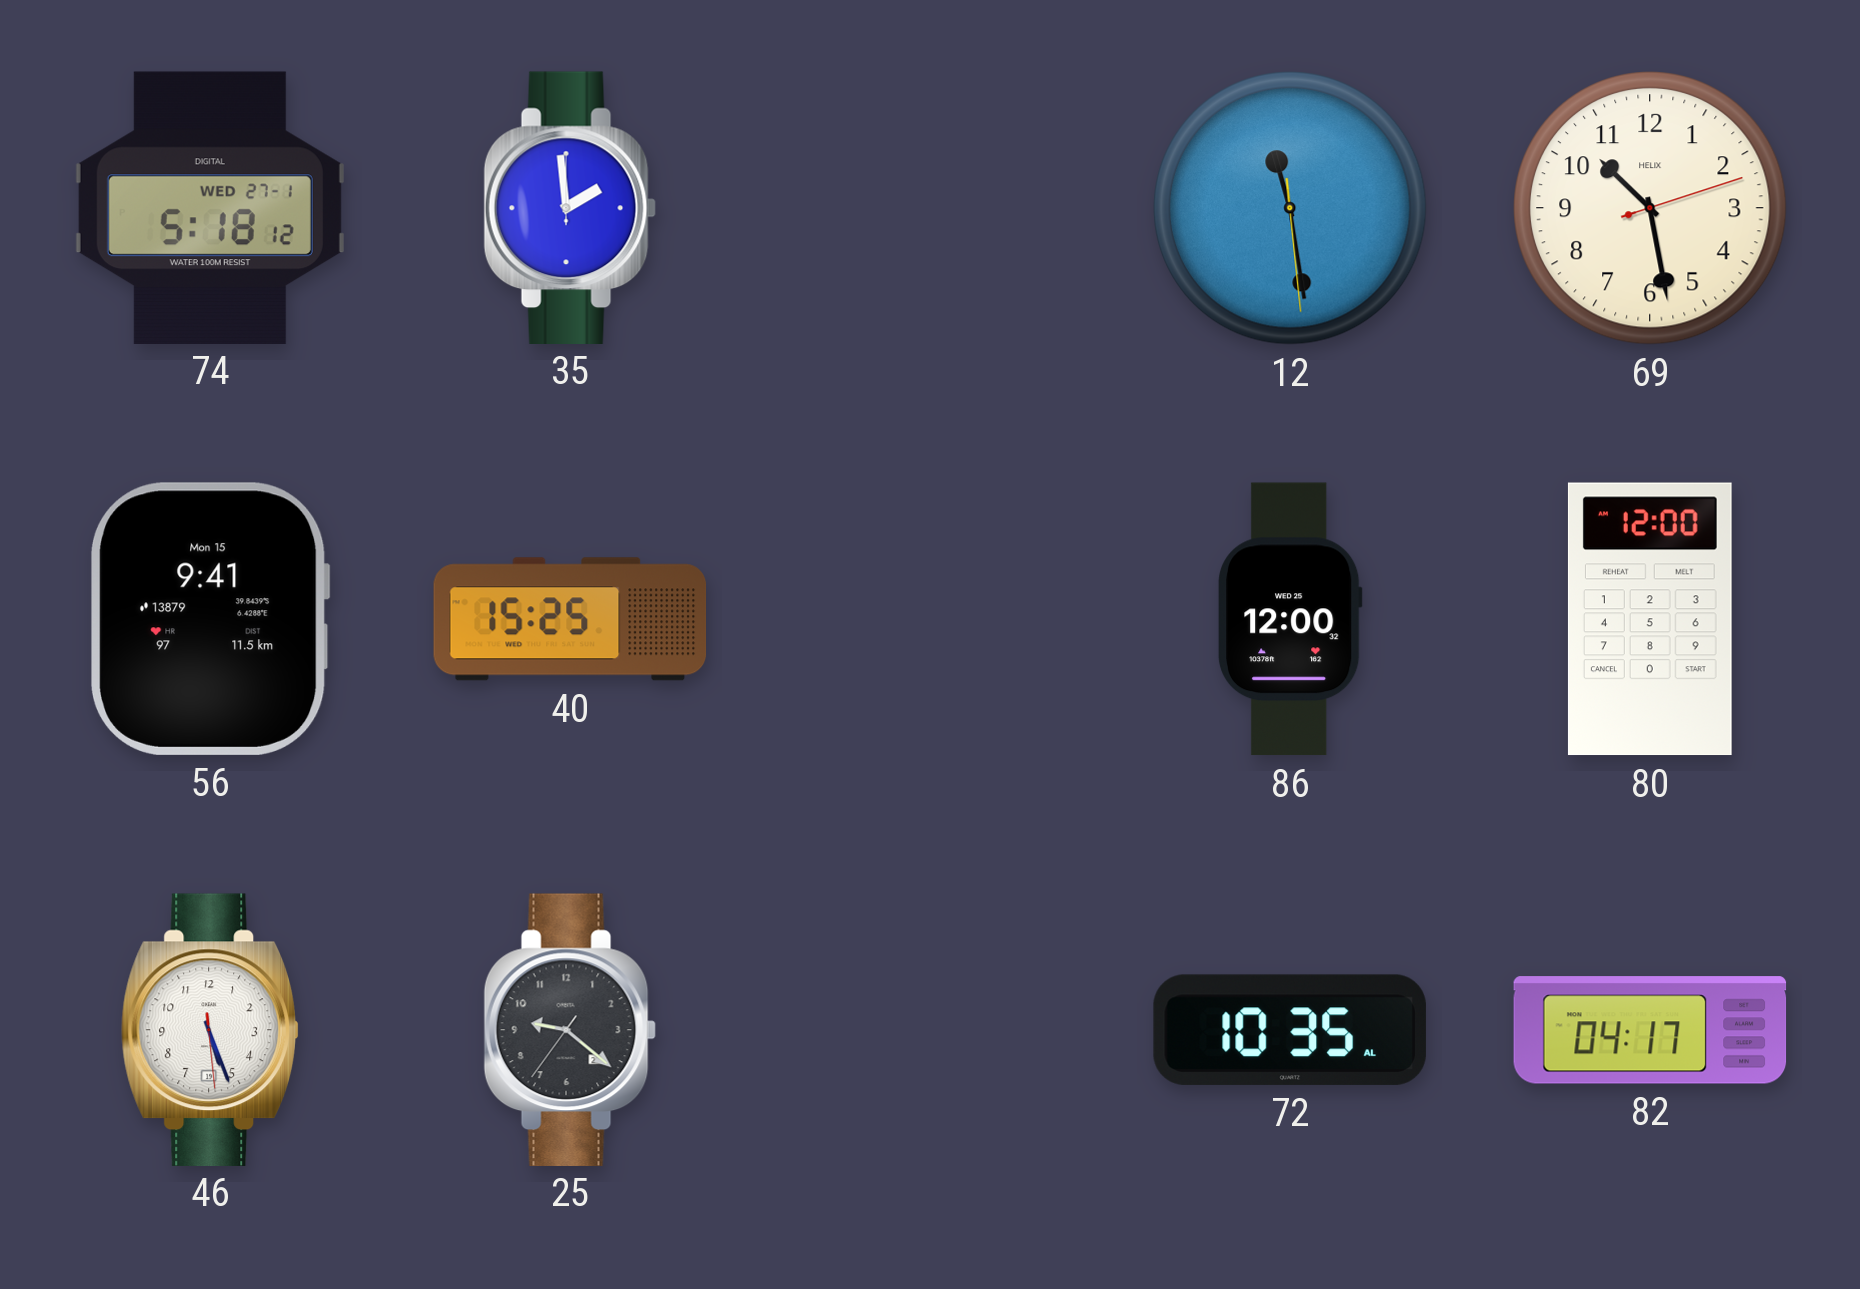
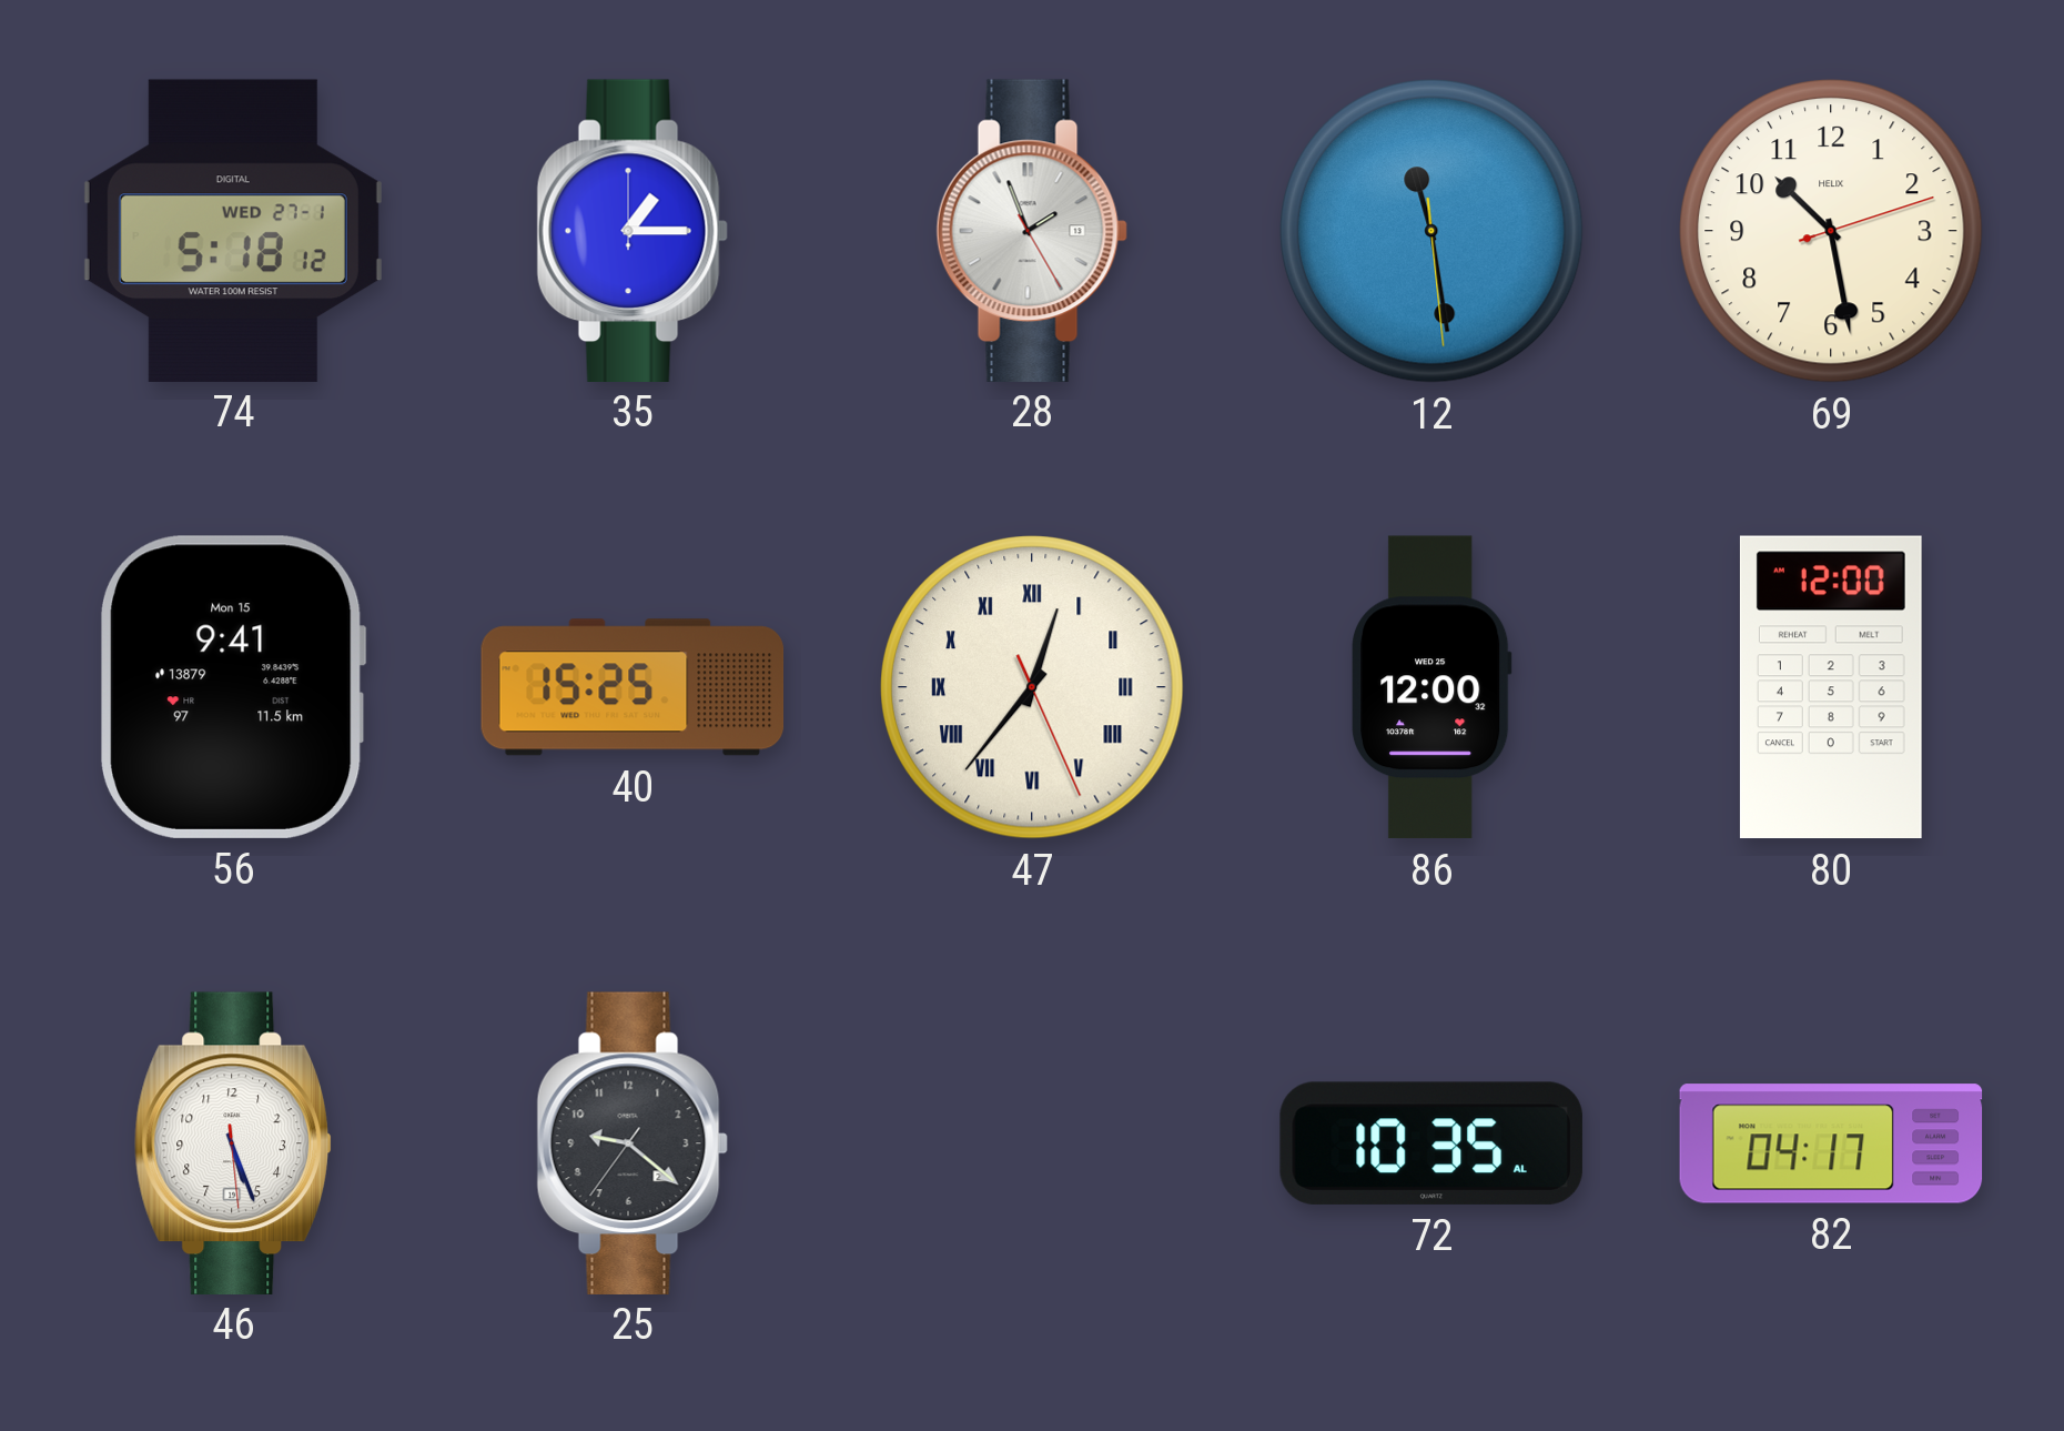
35: 1:59 -> 1:15 (633, 230)
28: none -> 1:56 (1032, 230)
47: none -> 12:36 (1033, 688)
